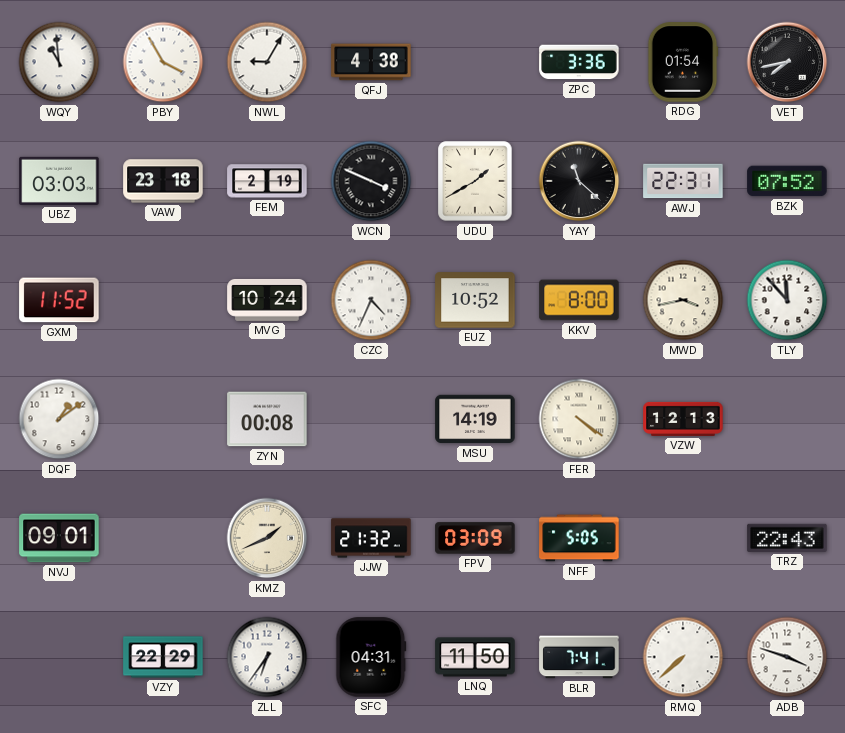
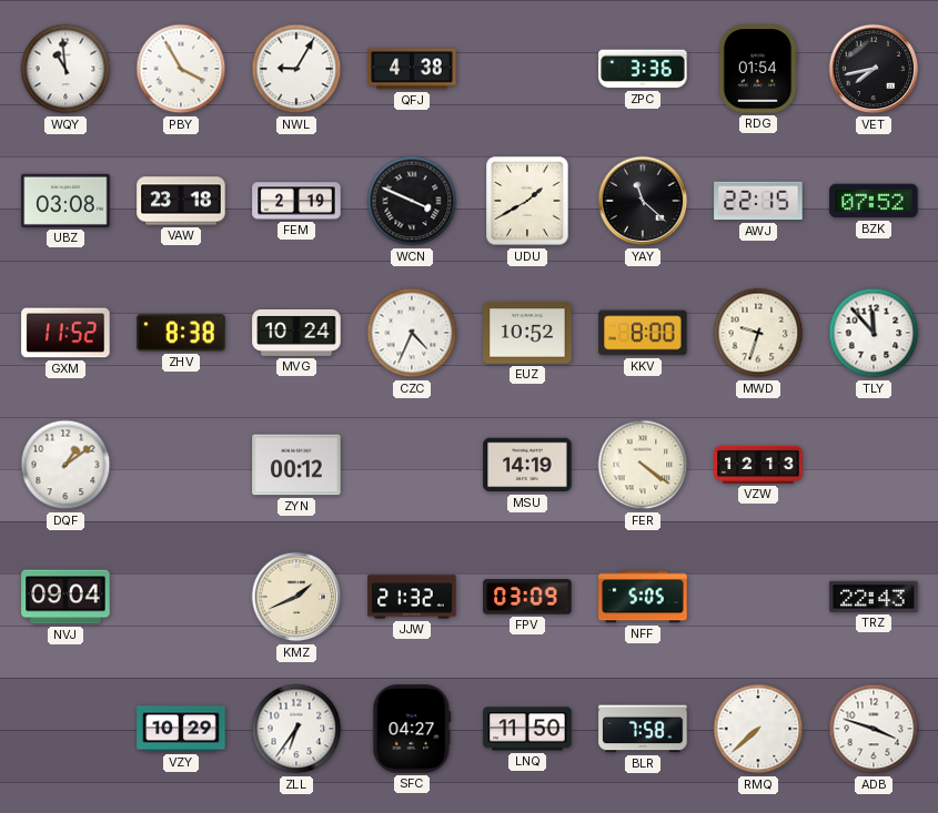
UBZ: 03:03 -> 03:08 (65, 201)
AWJ: 22:31 -> 22:15 (758, 201)
ZHV: none -> 8:38 (181, 333)
MWD: 3:43 -> 9:33 (758, 333)
ZYN: 00:08 -> 00:12 (296, 465)
NVJ: 09:01 -> 09:04 (65, 597)
VZY: 22:29 -> 10:29 (181, 729)
SFC: 04:31 -> 04:27 (412, 729)
BLR: 7:41 -> 7:58 (643, 729)
